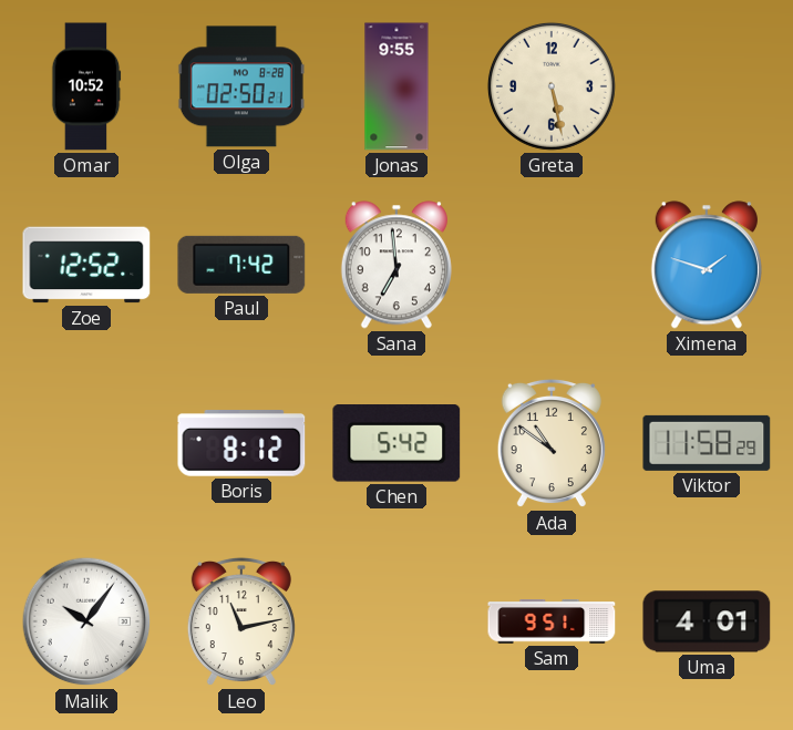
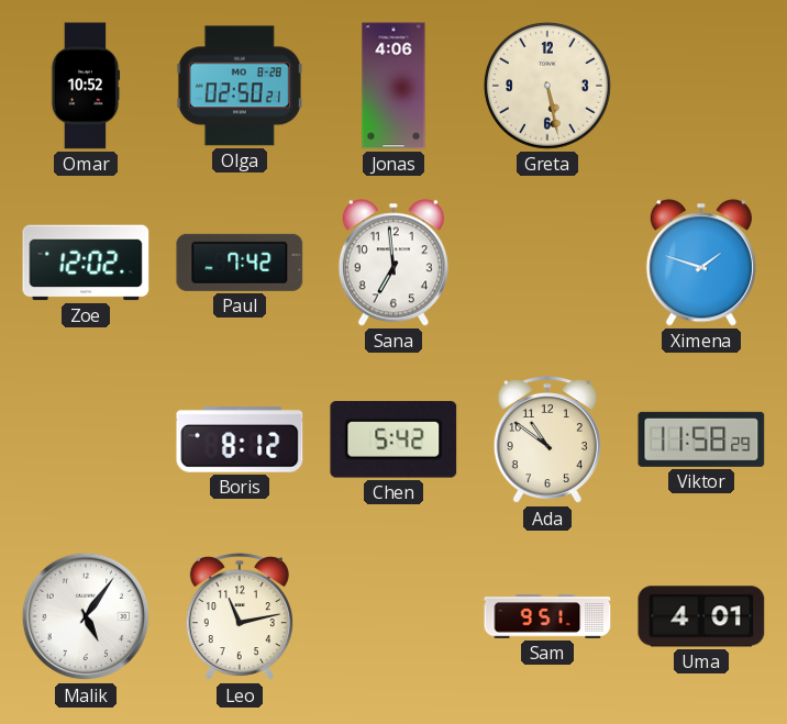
Jonas: 9:55 -> 4:06 (393, 86)
Zoe: 12:52 -> 12:02 (86, 263)
Malik: 10:06 -> 5:06 (86, 616)
